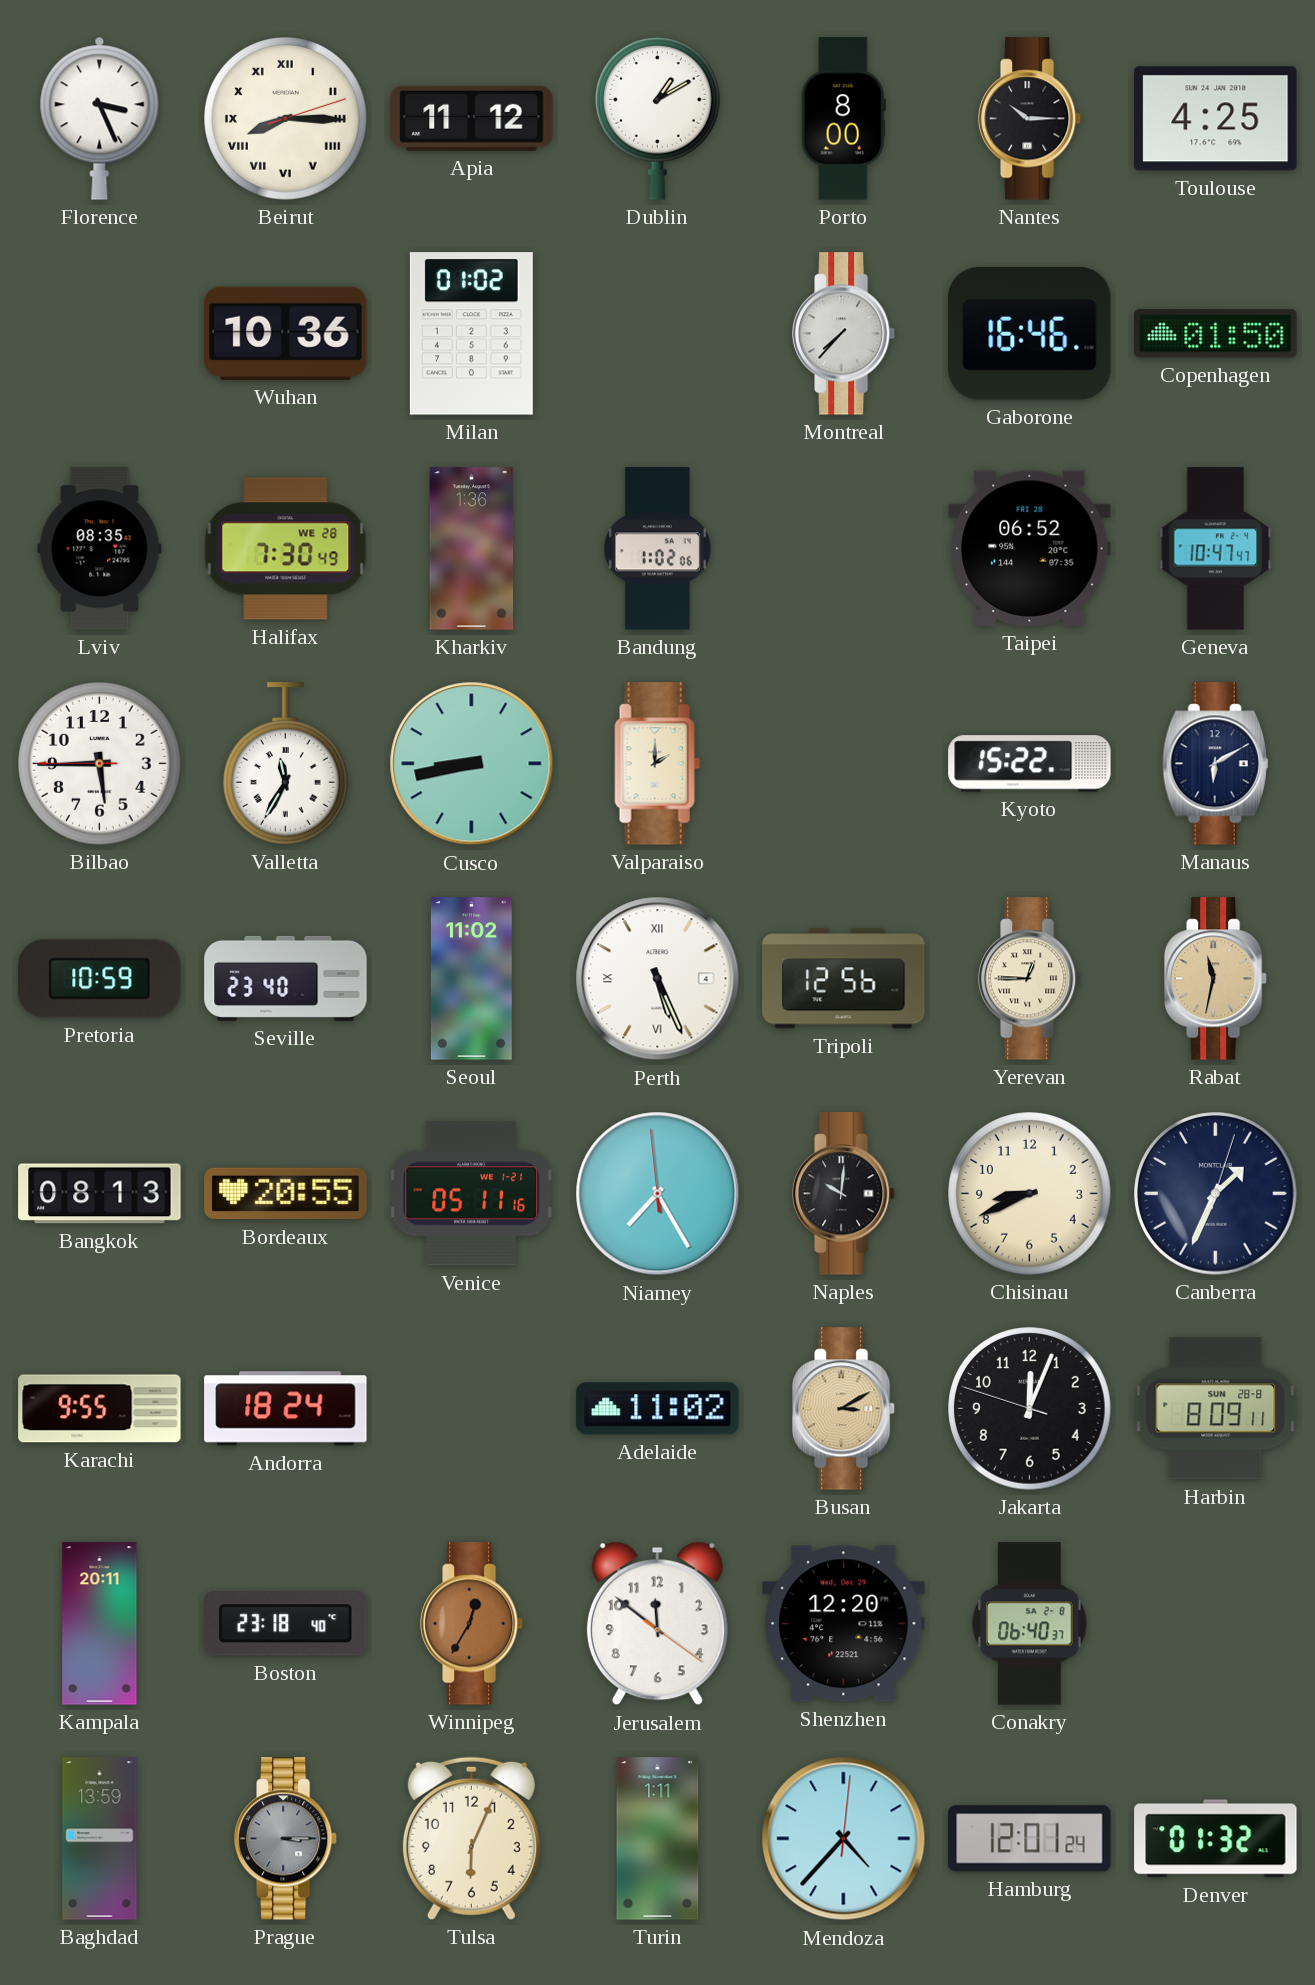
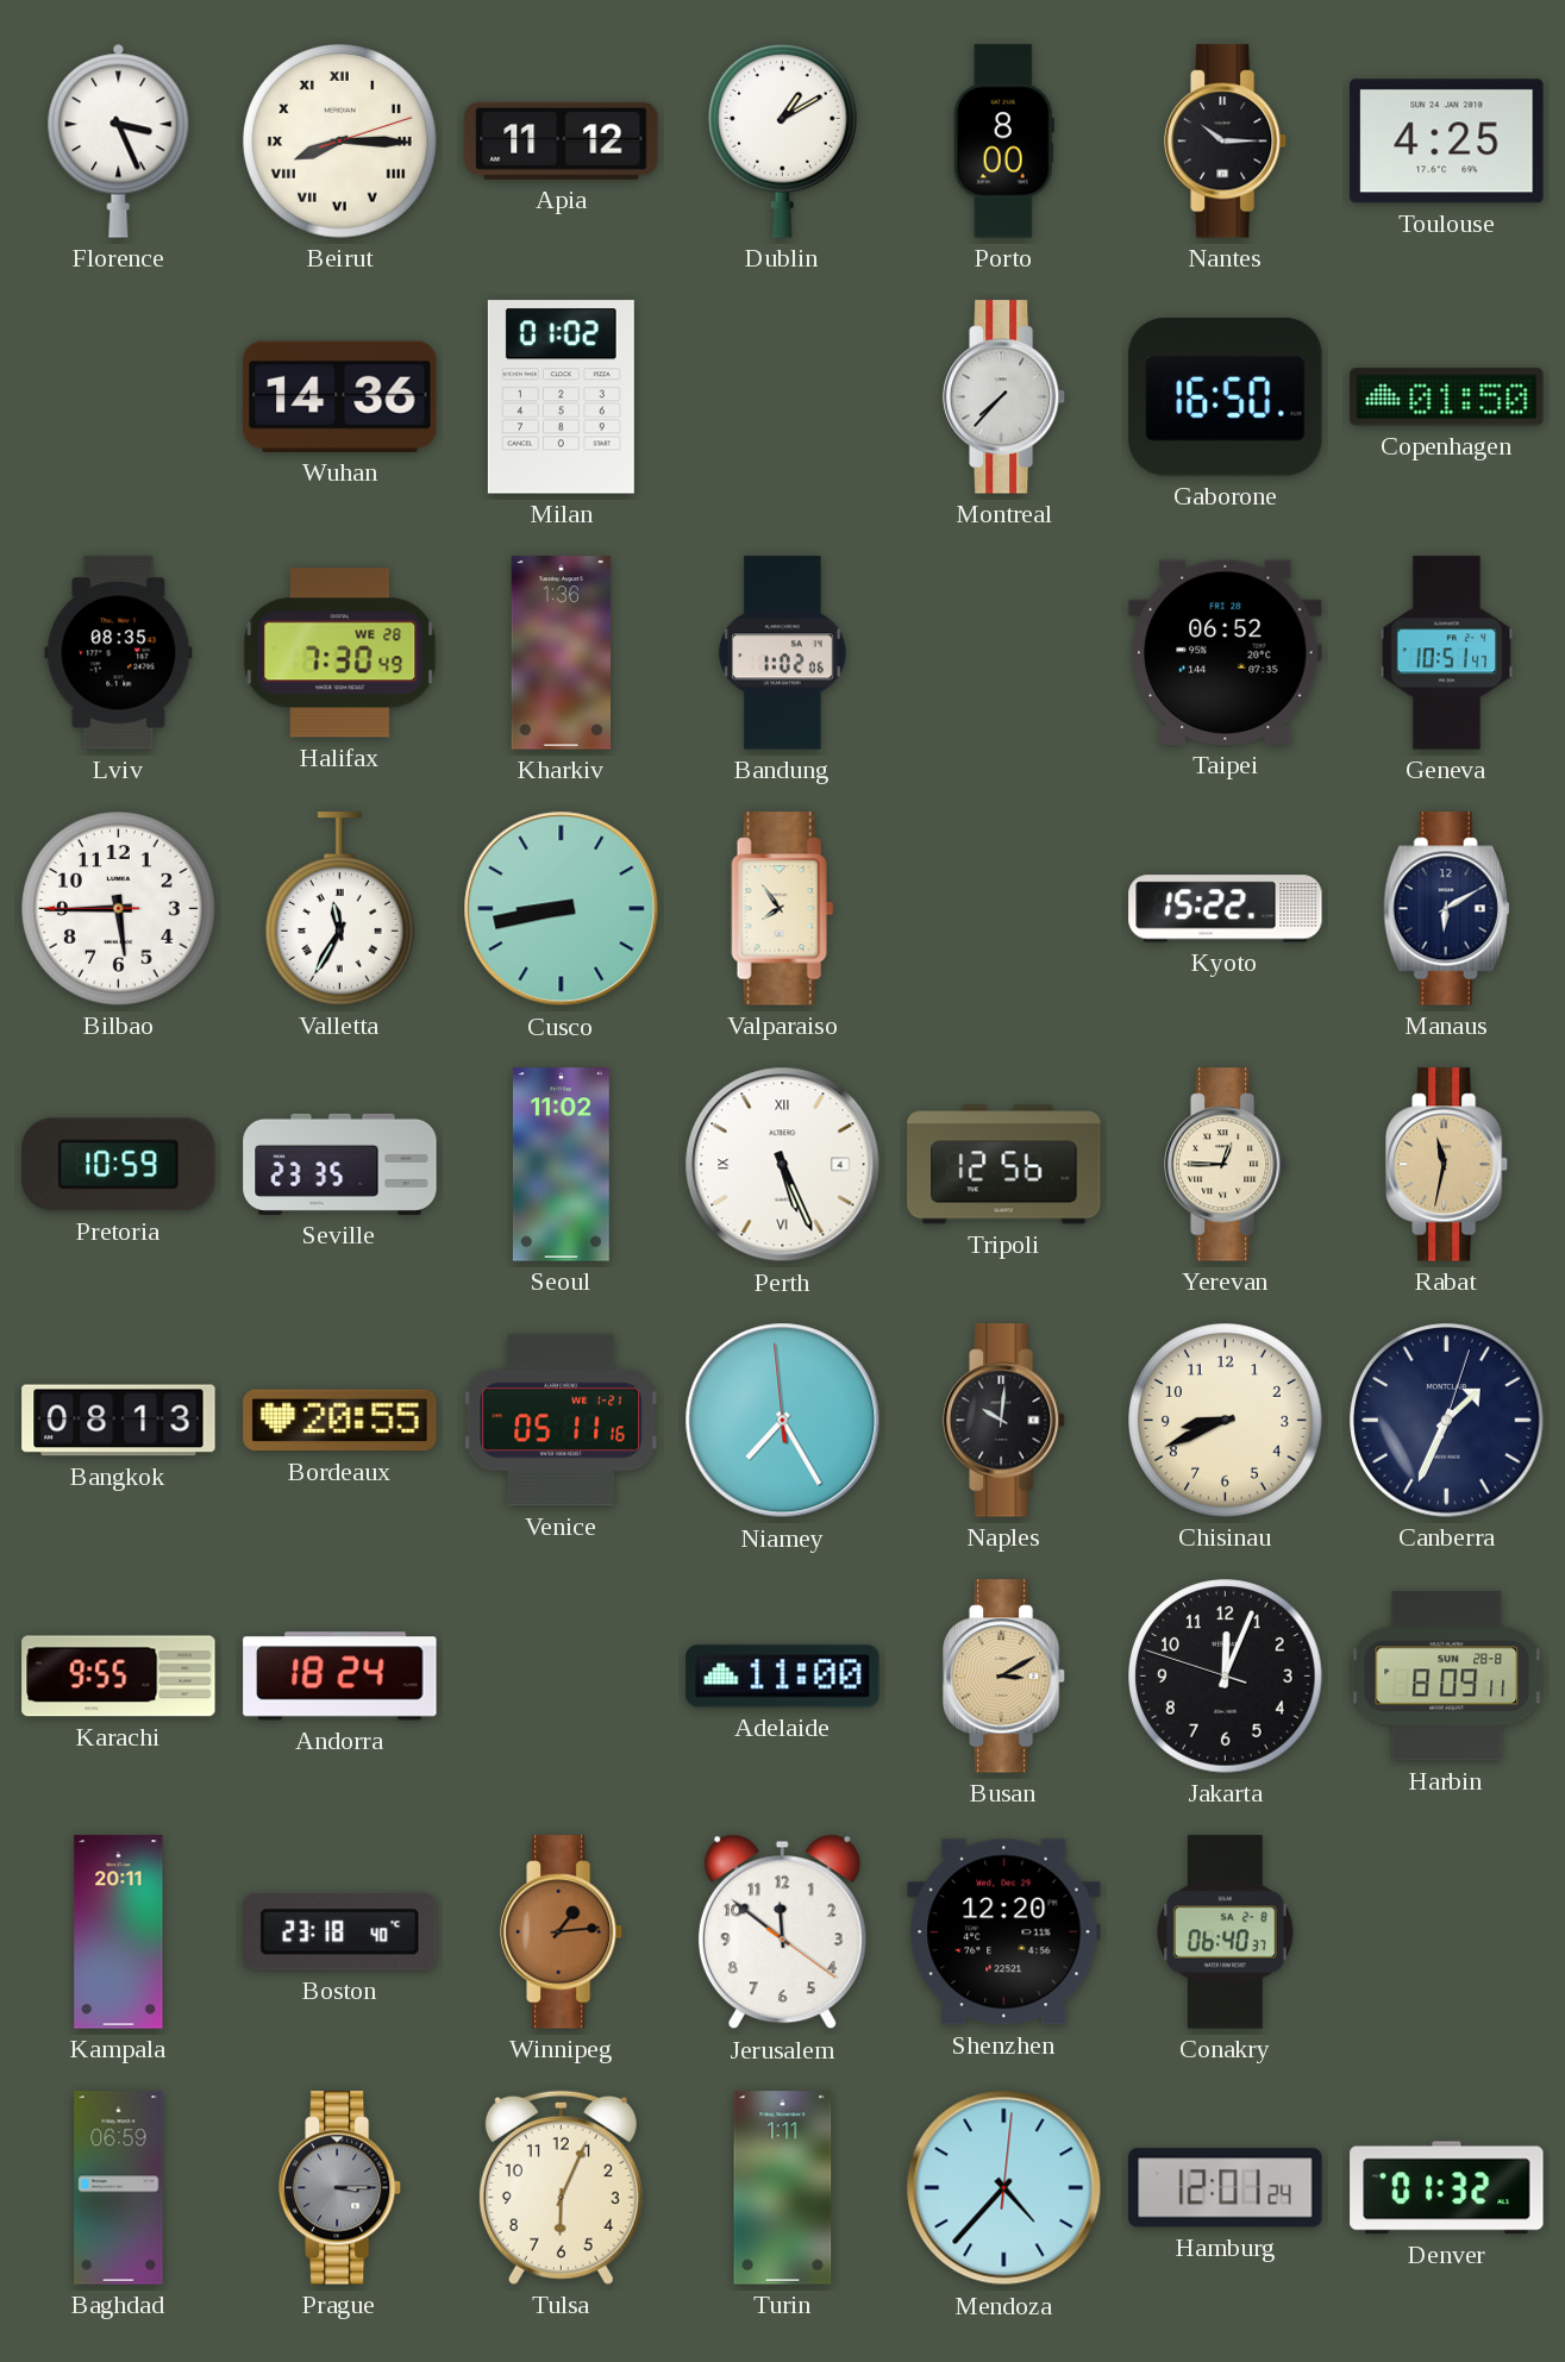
Wuhan: 10:36 -> 14:36 (340, 396)
Gaborone: 16:46 -> 16:50 (1226, 396)
Geneva: 10:47 -> 10:51 (1447, 653)
Valparaiso: 2:00 -> 7:54 (783, 909)
Seville: 23:40 -> 23:35 (340, 1164)
Adelaide: 11:02 -> 11:00 (783, 1677)
Winnipeg: 12:35 -> 1:14 (562, 1932)
Baghdad: 13:59 -> 06:59 (119, 2188)
